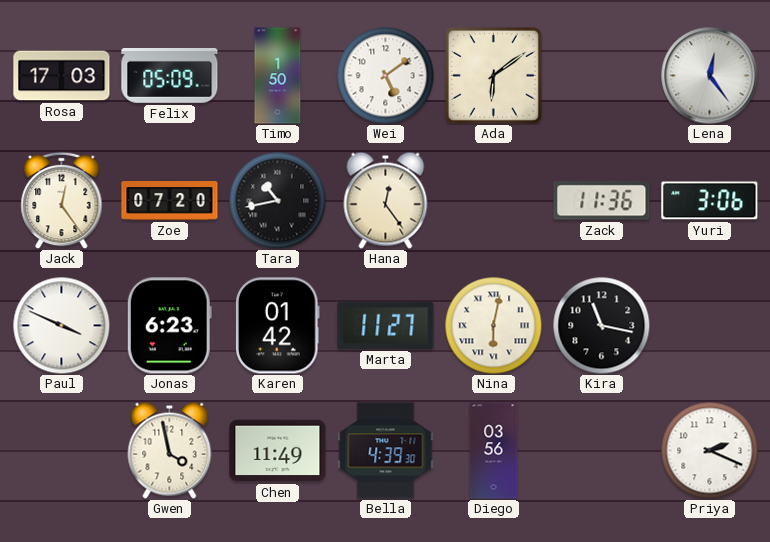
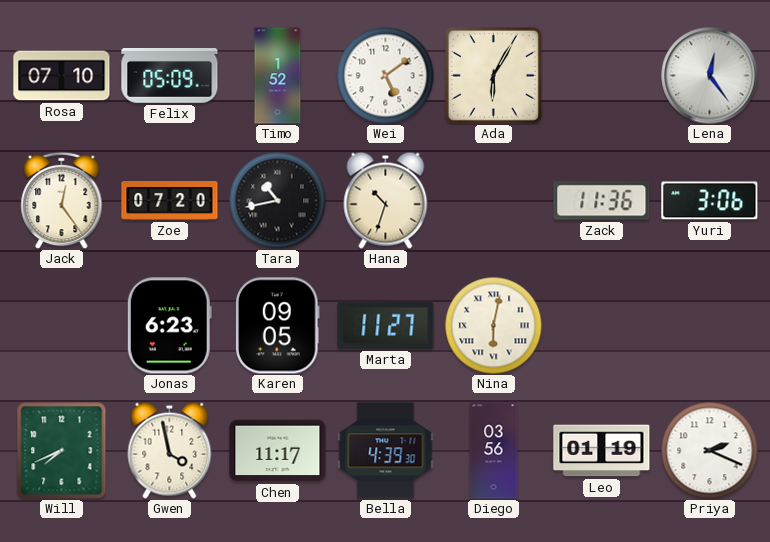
Rosa: 17:03 -> 07:10 (62, 76)
Timo: 1:50 -> 1:52 (278, 76)
Ada: 6:09 -> 6:05 (493, 75)
Hana: 12:24 -> 10:33 (386, 200)
Paul: 3:49 -> none (61, 325)
Karen: 01:42 -> 09:05 (278, 326)
Kira: 11:17 -> none (601, 325)
Will: none -> 7:41 (62, 451)
Chen: 11:49 -> 11:17 (278, 451)
Leo: none -> 01:19 (602, 451)
